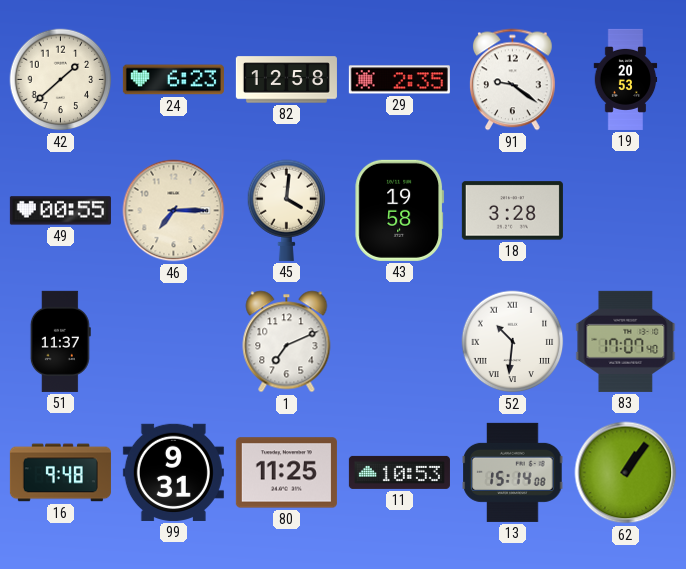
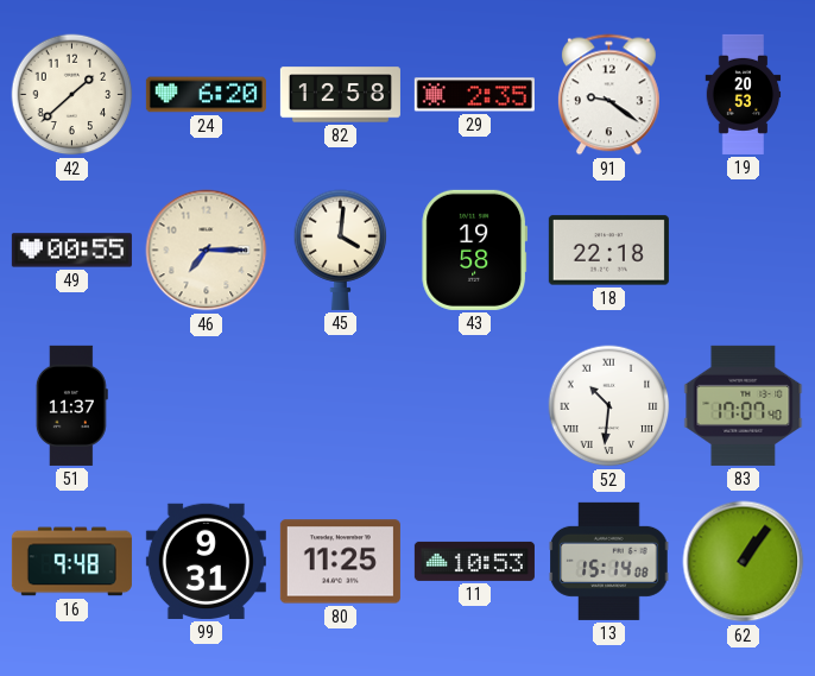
24: 6:23 -> 6:20 (206, 95)
18: 3:28 -> 22:18 (608, 251)
1: 7:11 -> none (287, 342)
